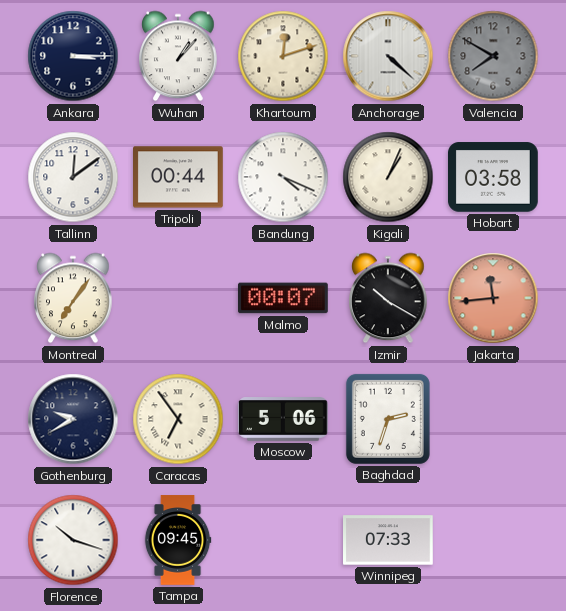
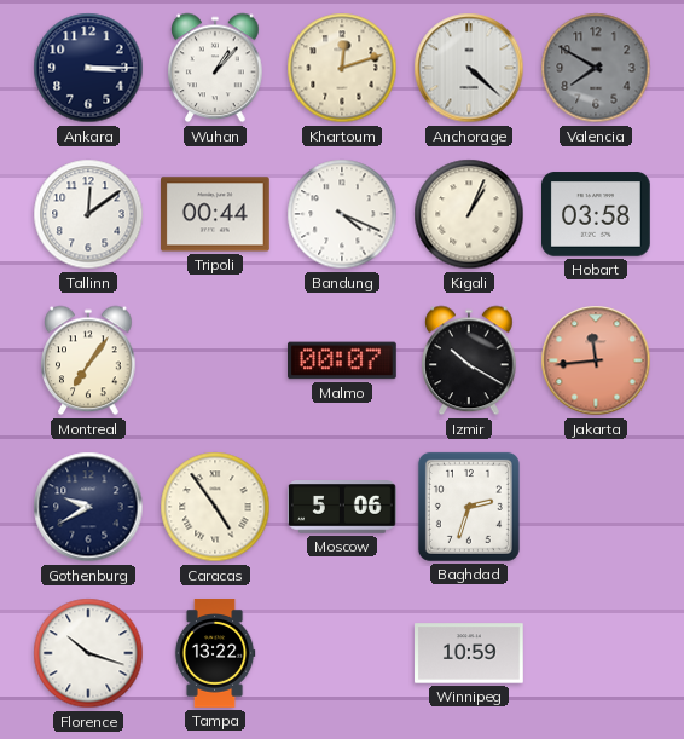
Caracas: 6:54 -> 4:54 (215, 507)
Tampa: 09:45 -> 13:22 (215, 653)
Winnipeg: 07:33 -> 10:59 (470, 653)
